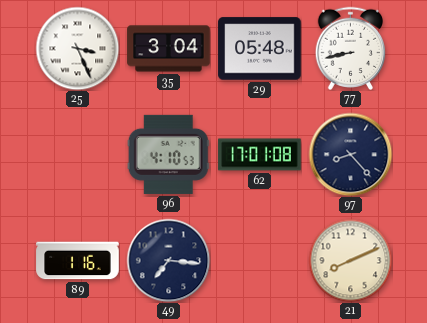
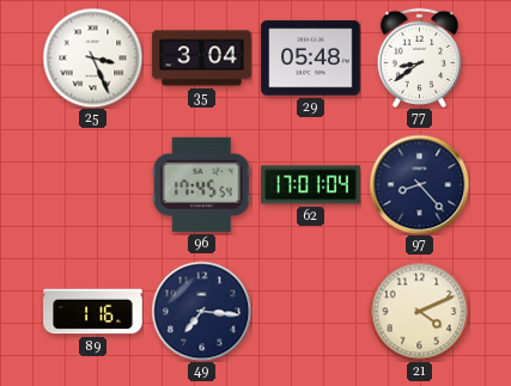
77: 8:43 -> 8:39 (419, 57)
96: 4:10 -> 17:45 (201, 184)
62: 17:01:08 -> 17:01:04 (311, 185)
21: 8:11 -> 4:11 (419, 311)
